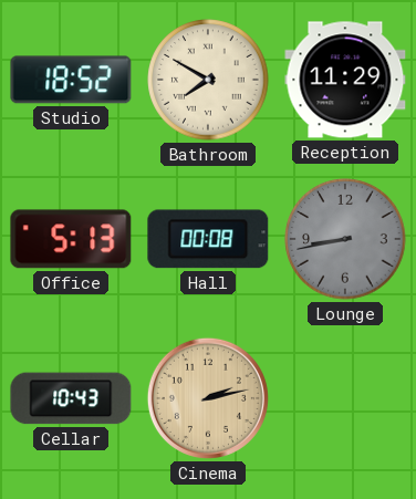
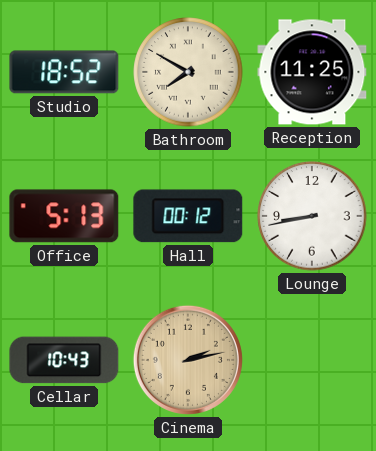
Reception: 11:29 -> 11:25 (312, 72)
Hall: 00:08 -> 00:12 (188, 216)
Lounge dial: grey -> white (312, 216)
